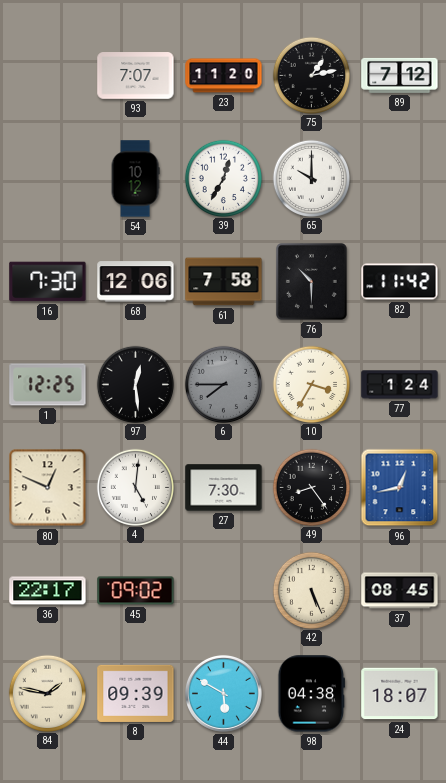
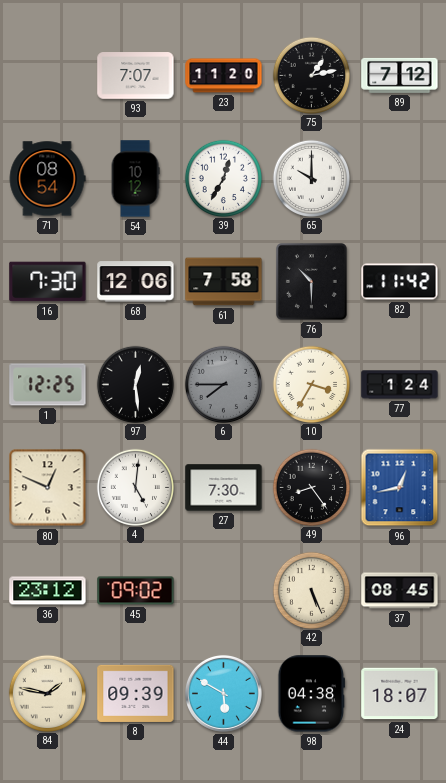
71: none -> 08:54 (47, 179)
36: 22:17 -> 23:12 (48, 591)
